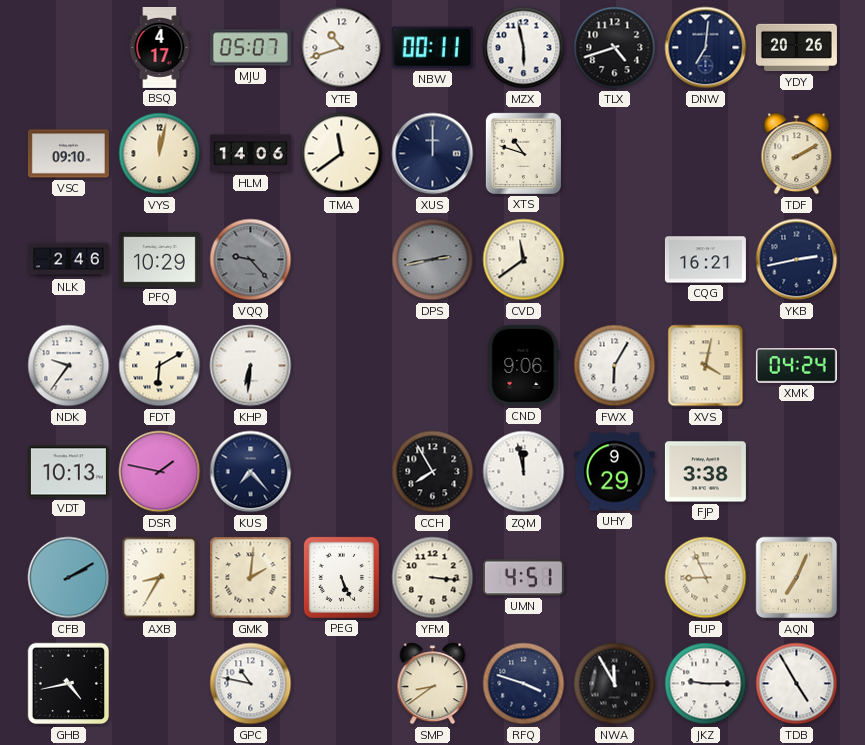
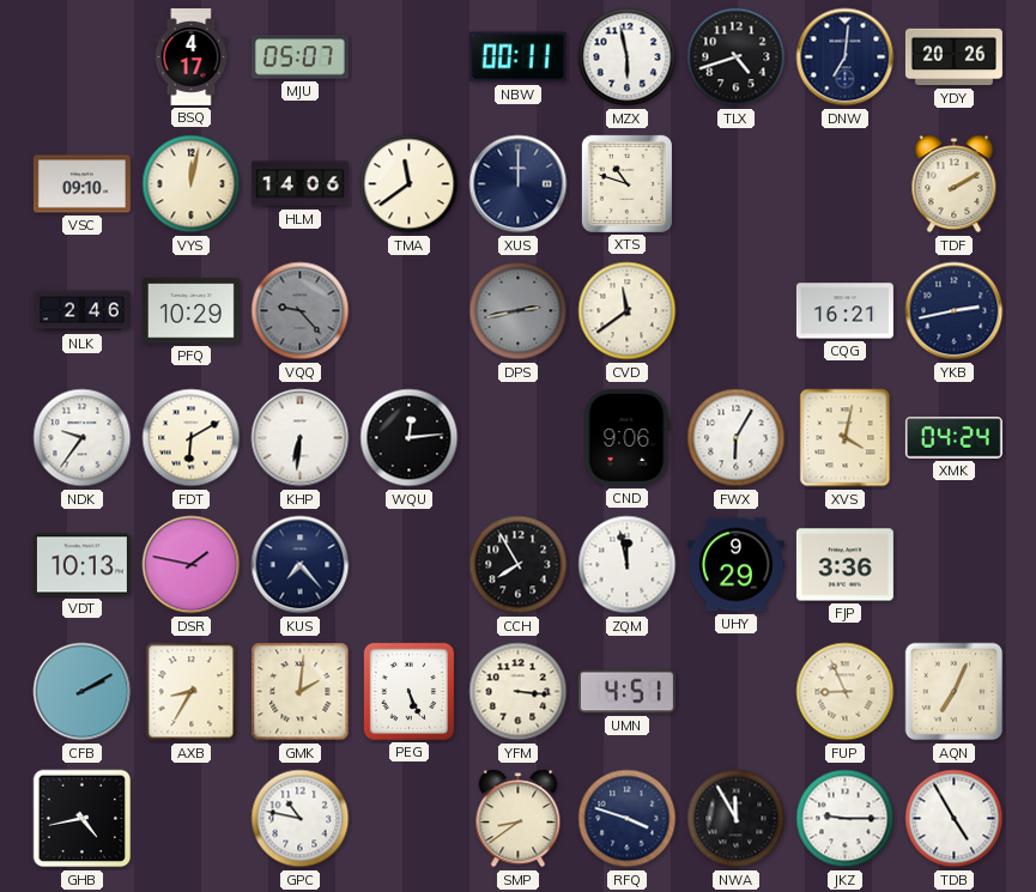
YTE: 10:42 -> none (342, 48)
WQU: none -> 12:14 (410, 438)
FJP: 3:38 -> 3:36 (844, 565)
